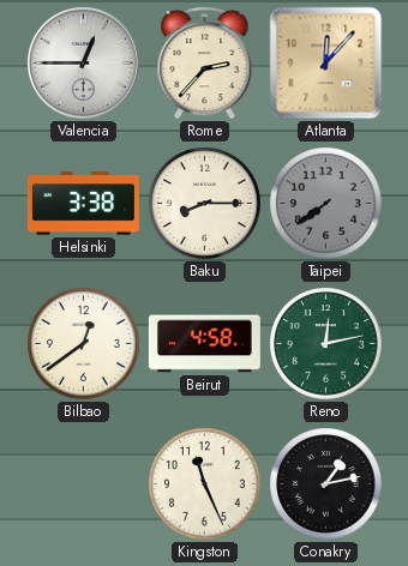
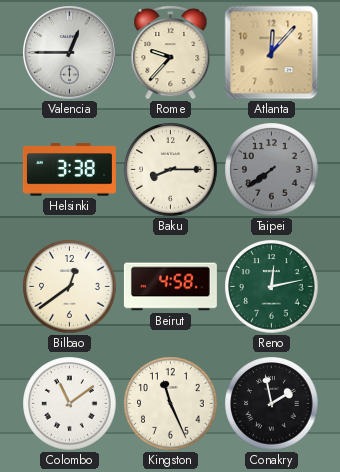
Rome: 2:37 -> 9:37 (171, 52)
Colombo: none -> 11:09 (70, 404)
Conakry: 1:13 -> 1:58 (272, 404)
